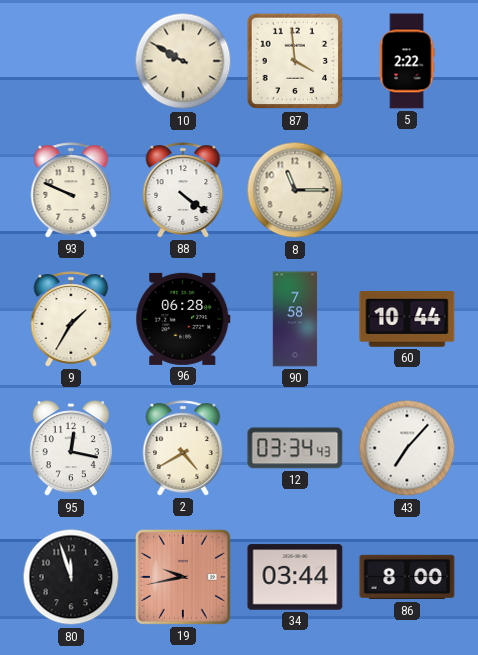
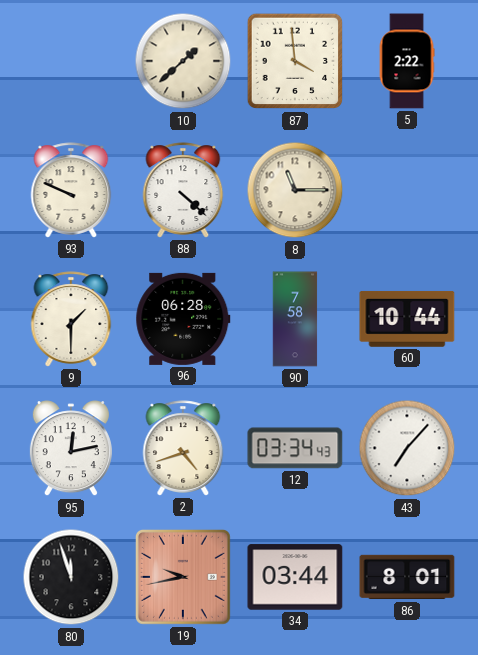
10: 9:50 -> 1:38 (183, 61)
88: 4:21 -> 4:22 (183, 190)
9: 1:35 -> 1:30 (71, 319)
95: 12:17 -> 12:13 (71, 449)
2: 4:40 -> 4:42 (183, 448)
86: 8:00 -> 8:01 (407, 577)
